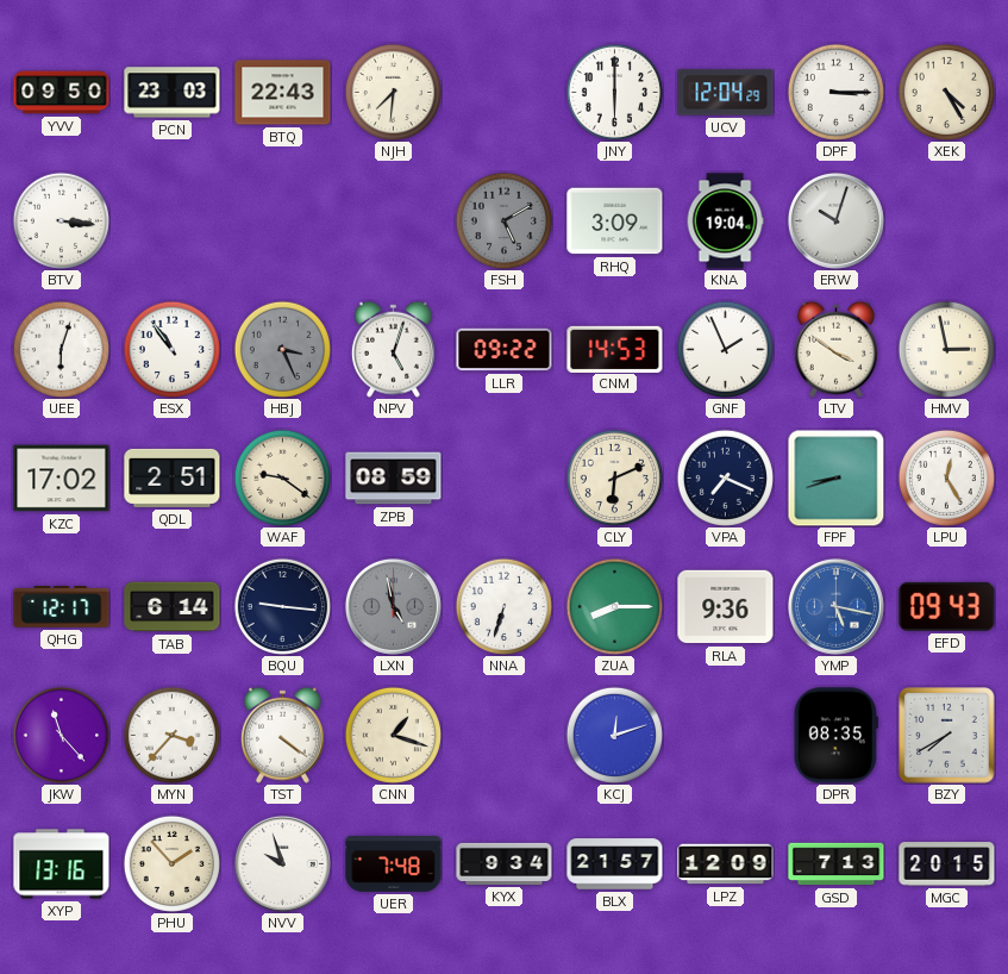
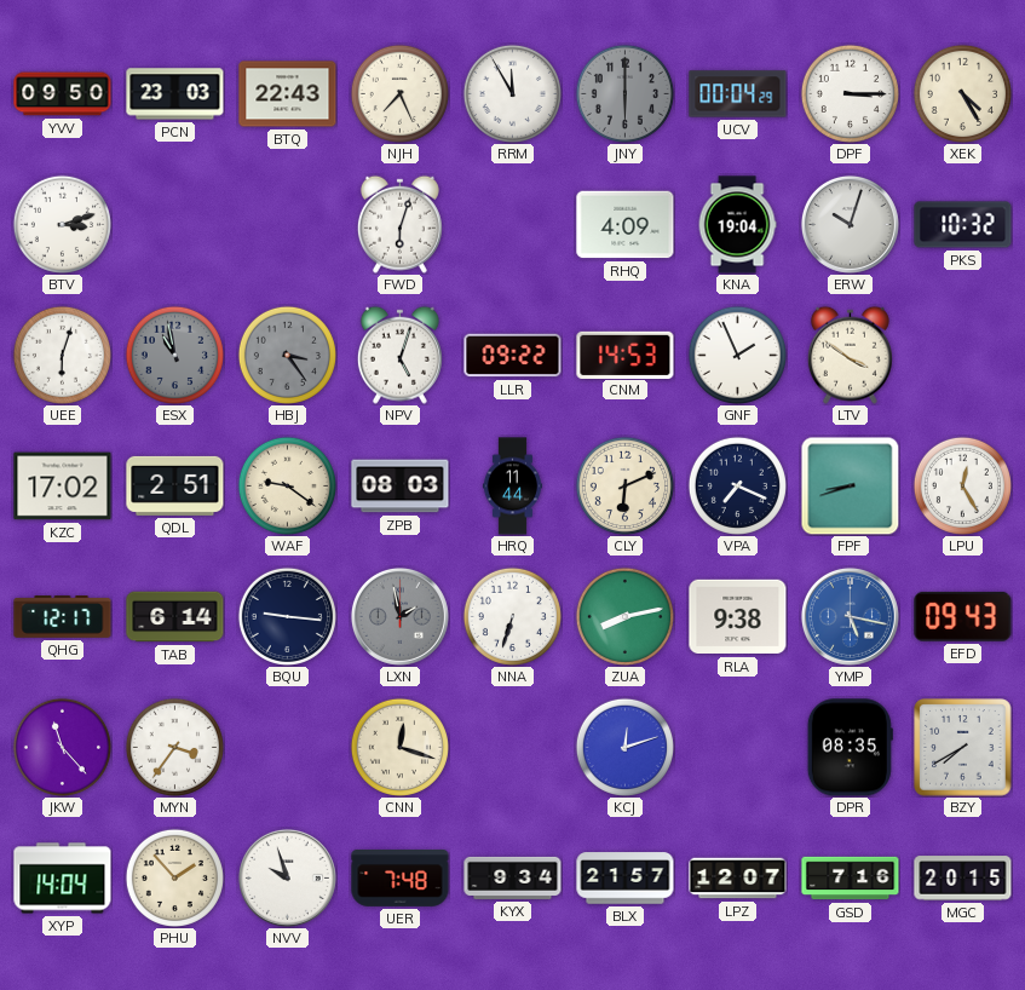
NJH: 7:31 -> 7:26 (399, 93)
RRM: none -> 11:55 (512, 93)
JNY dial: white -> grey (624, 93)
UCV: 12:04 -> 00:04 (738, 94)
BTV: 3:16 -> 3:12 (62, 224)
FWD: none -> 6:03 (399, 224)
FSH: 5:10 -> none (503, 220)
RHQ: 3:09 -> 4:09 (626, 225)
PKS: none -> 10:32 (963, 225)
ESX: 10:54 -> 10:58 (174, 355)
ESX dial: white -> grey (174, 355)
HBJ: 3:26 -> 3:24 (287, 355)
HMV: 2:58 -> none (946, 349)
ZPB: 08:59 -> 08:03 (401, 487)
HRQ: none -> 11:44 (512, 487)
LXN: 4:58 -> 1:58 (399, 616)
ZUA: 8:15 -> 8:13 (624, 616)
RLA: 9:36 -> 9:38 (738, 617)
MYN: 3:37 -> 3:36 (174, 747)
TST: 4:21 -> none (282, 735)
CNN: 1:18 -> 12:18 (399, 747)
XYP: 13:16 -> 14:04 (63, 879)
LPZ: 12:09 -> 12:07 (738, 879)
GSD: 7:13 -> 7:16 (851, 879)
